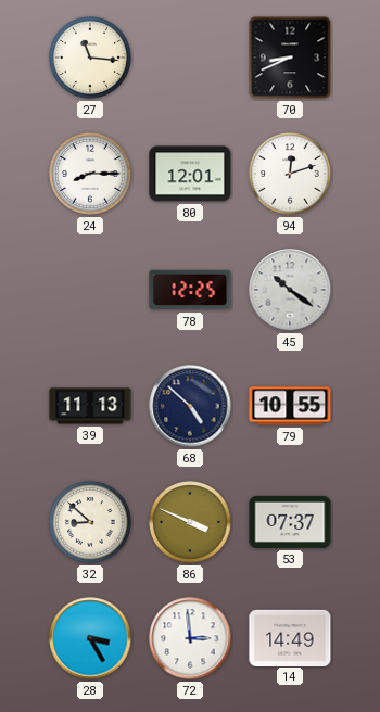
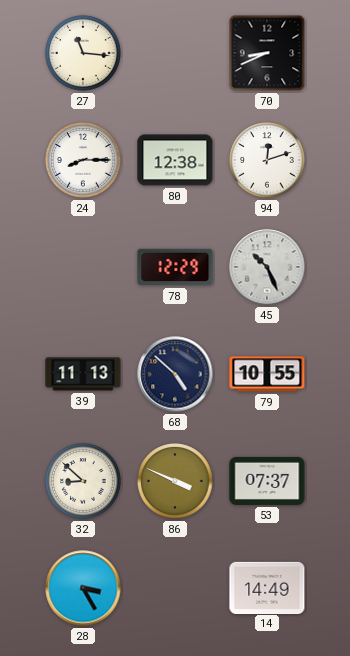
80: 12:01 -> 12:38 (175, 160)
78: 12:25 -> 12:29 (175, 267)
45: 10:21 -> 10:26 (267, 267)
72: 2:59 -> none (190, 638)
